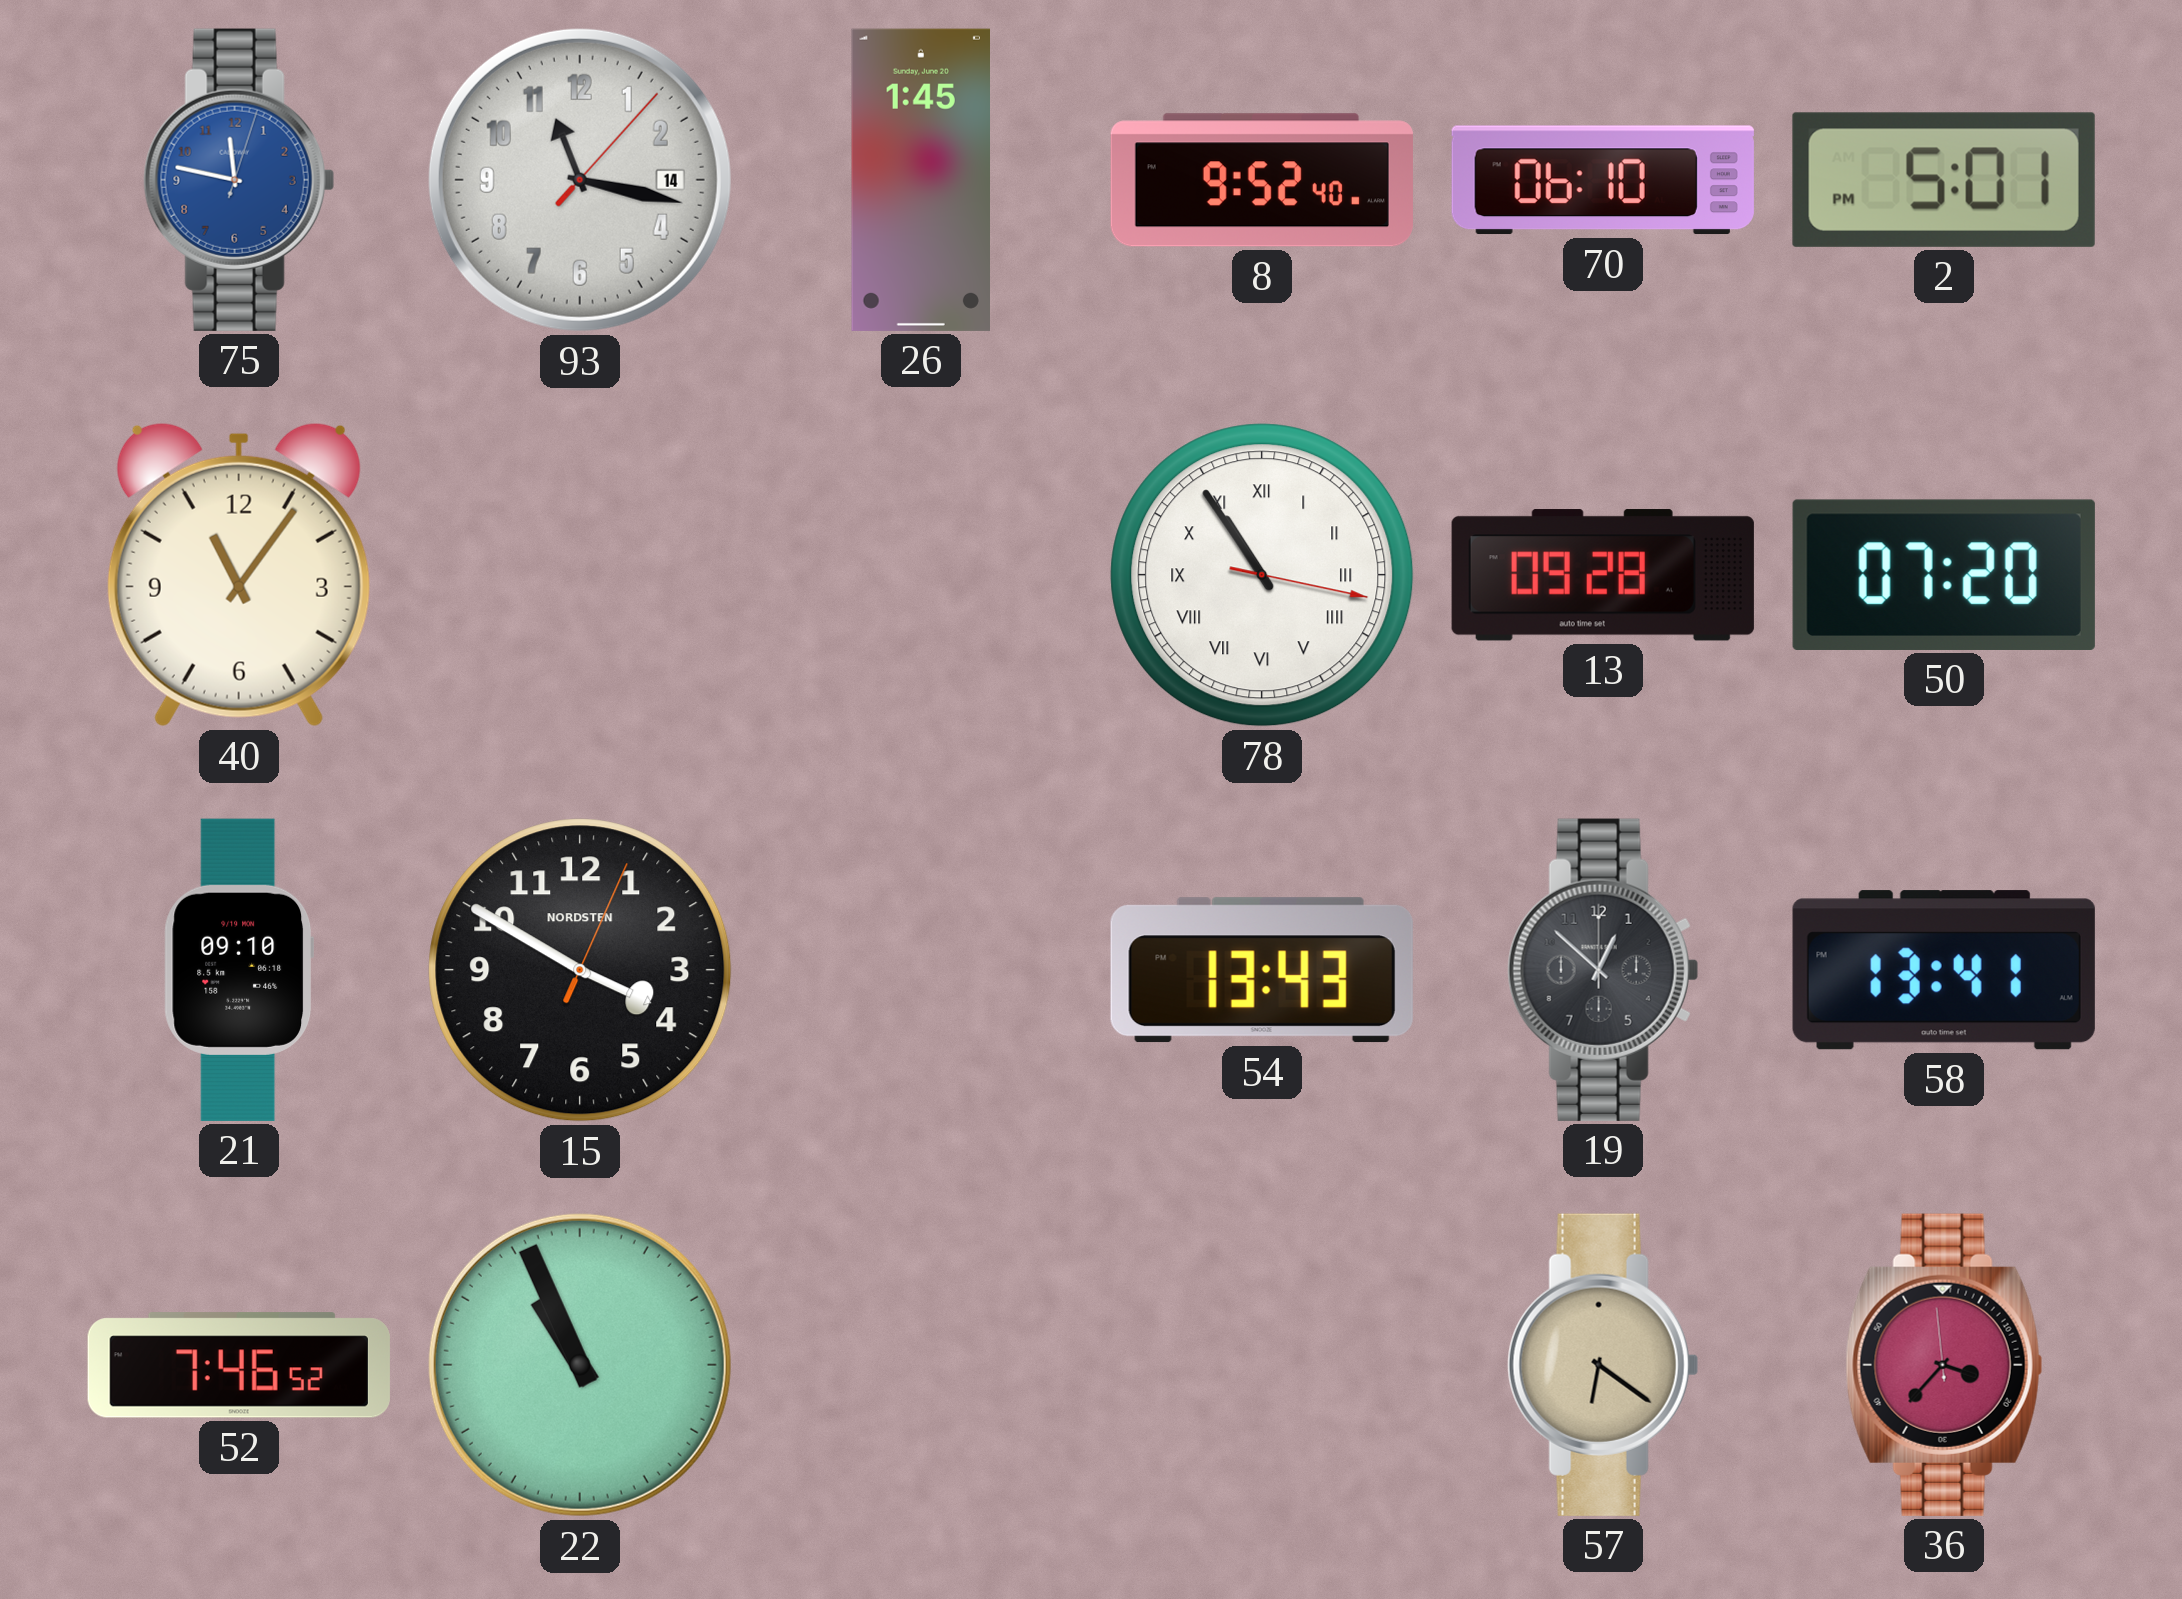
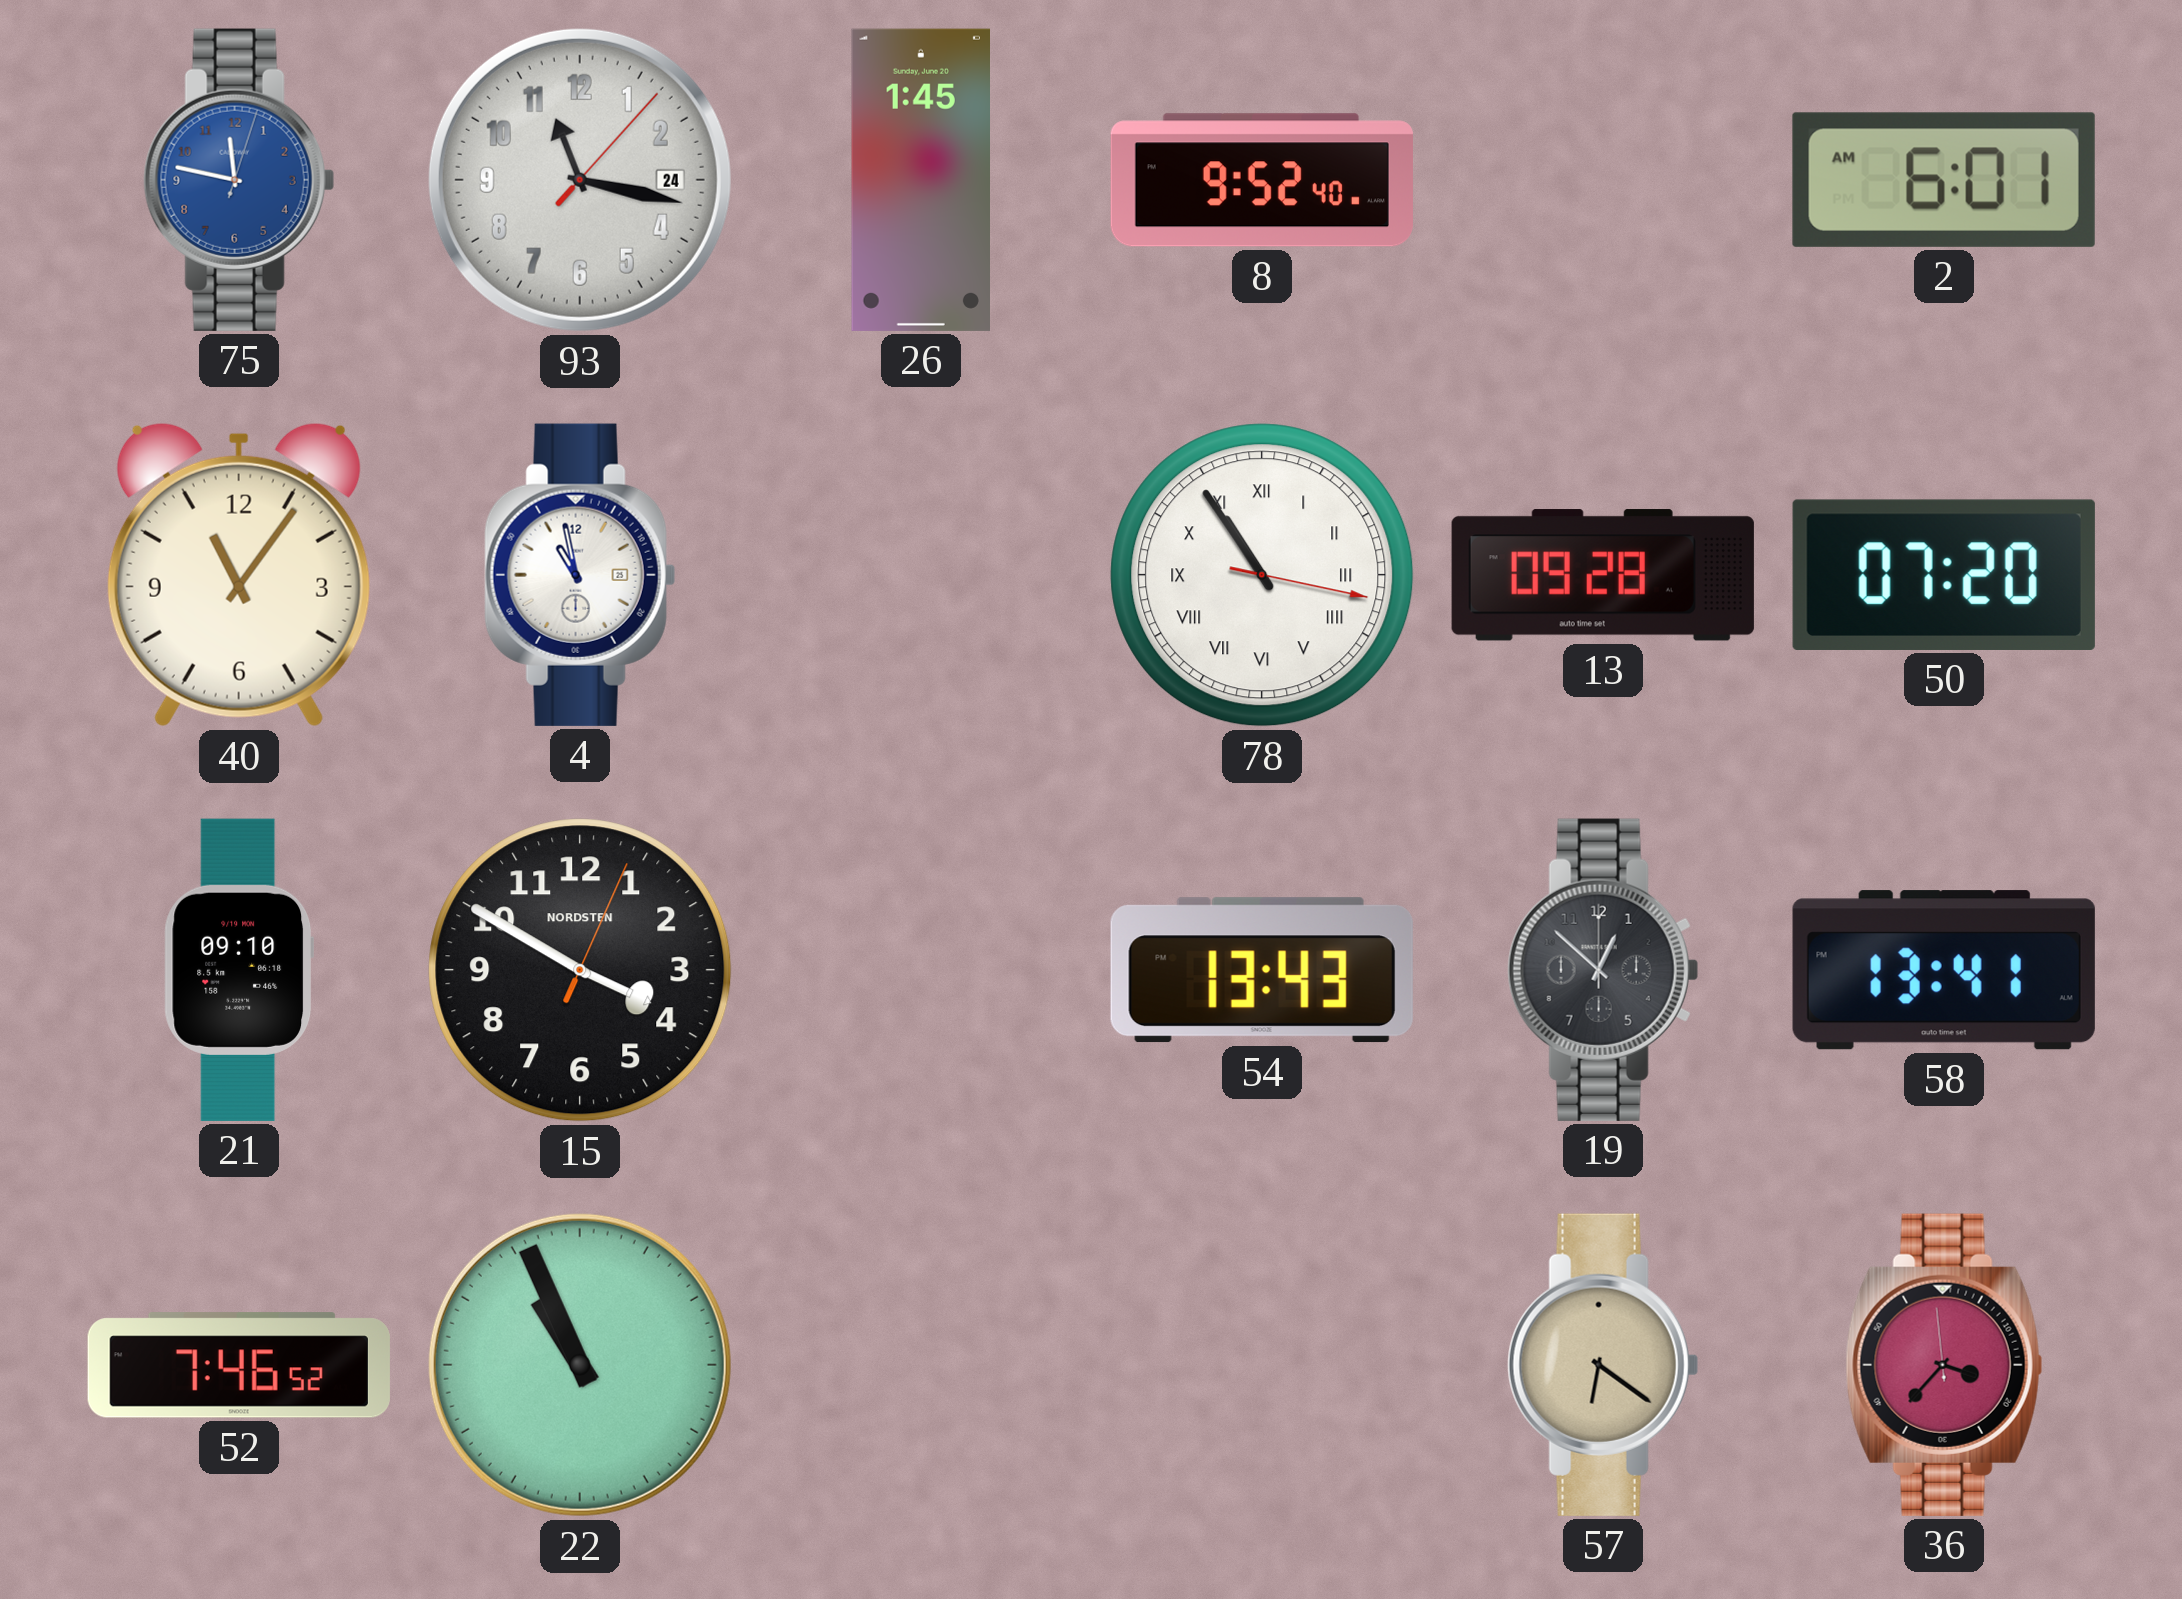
93 date: 14 -> 24 (580, 180)
70: 06:10 -> none (1603, 180)
2: 5:01 -> 6:01 (1944, 180)
4: none -> 10:58 (580, 575)
